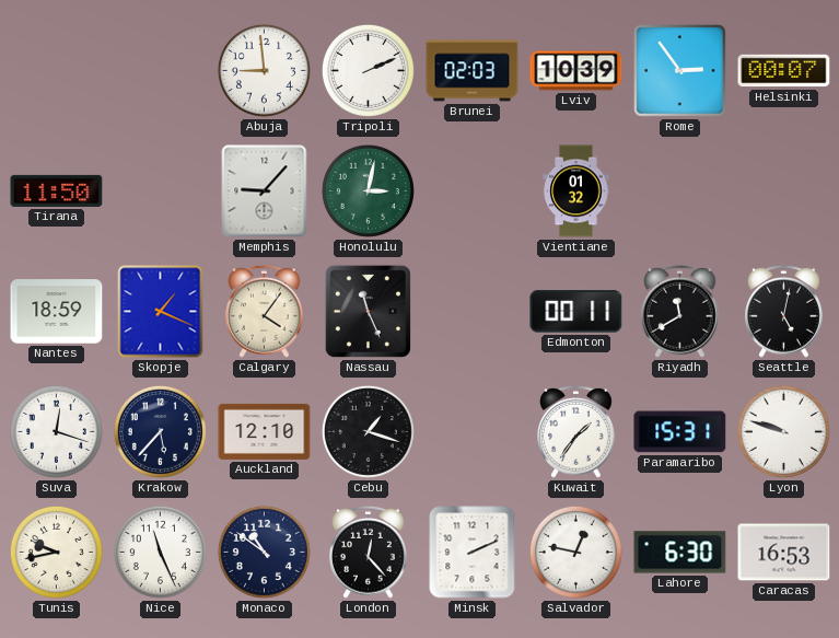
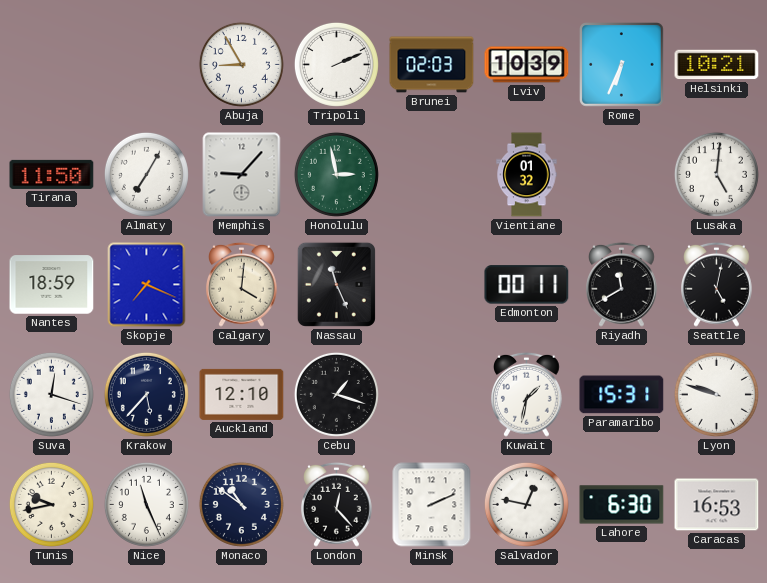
Abuja: 8:59 -> 8:55 (241, 64)
Rome: 2:54 -> 6:34 (622, 65)
Helsinki: 00:07 -> 10:21 (717, 65)
Almaty: none -> 7:05 (146, 174)
Honolulu: 3:02 -> 2:58 (336, 174)
Lusaka: none -> 5:01 (716, 174)
Skopje: 1:19 -> 7:19 (147, 285)
Calgary: 4:06 -> 4:01 (242, 284)
Kuwait: 1:36 -> 1:32 (527, 394)
